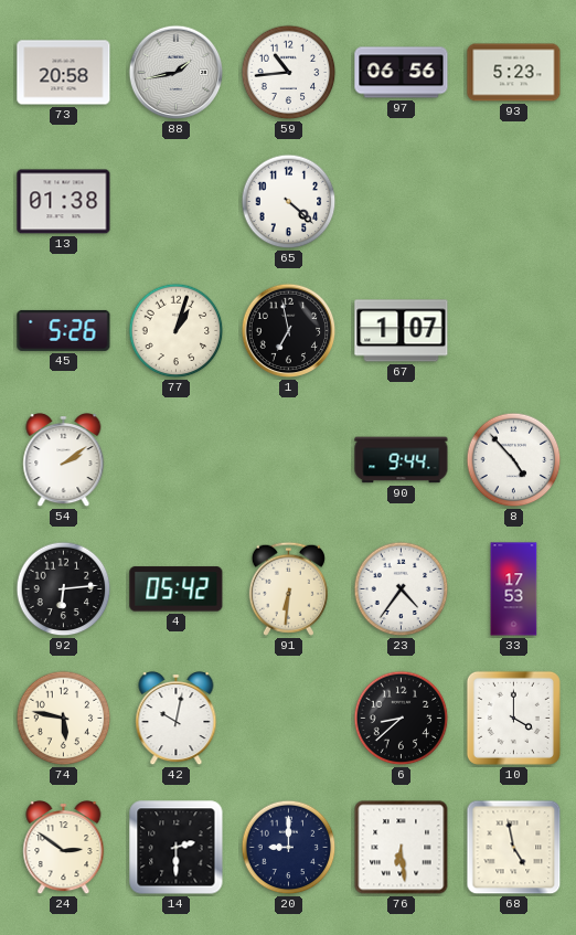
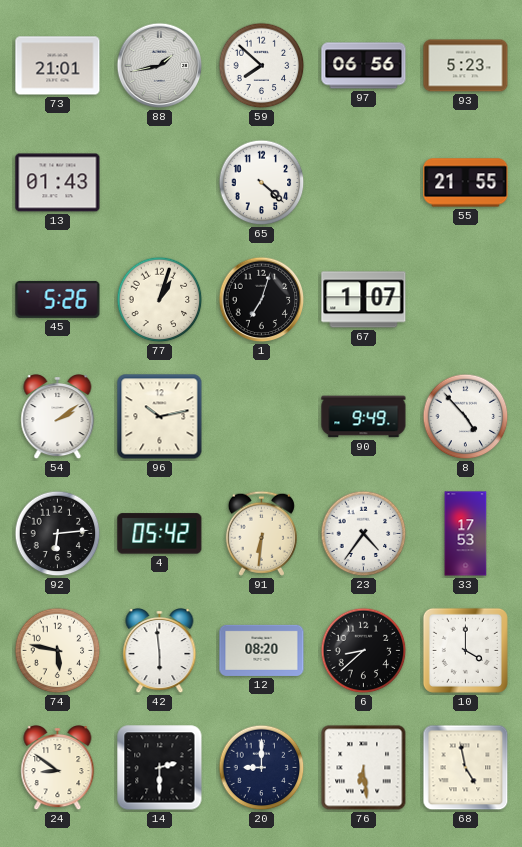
73: 20:58 -> 21:01 (58, 66)
59: 10:44 -> 7:52 (262, 66)
13: 01:38 -> 01:43 (58, 183)
55: none -> 21:55 (466, 183)
1: 6:58 -> 7:03 (262, 300)
96: none -> 10:13 (160, 417)
90: 9:44 -> 9:49 (364, 417)
42: 10:02 -> 5:59 (160, 652)
12: none -> 08:20 (262, 650)
24: 2:51 -> 8:51 (58, 769)
